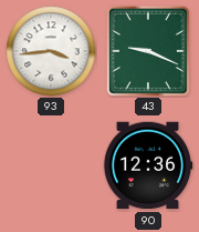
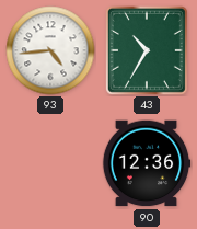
93: 3:44 -> 4:44 (50, 50)
43: 9:19 -> 10:35 (147, 50)
